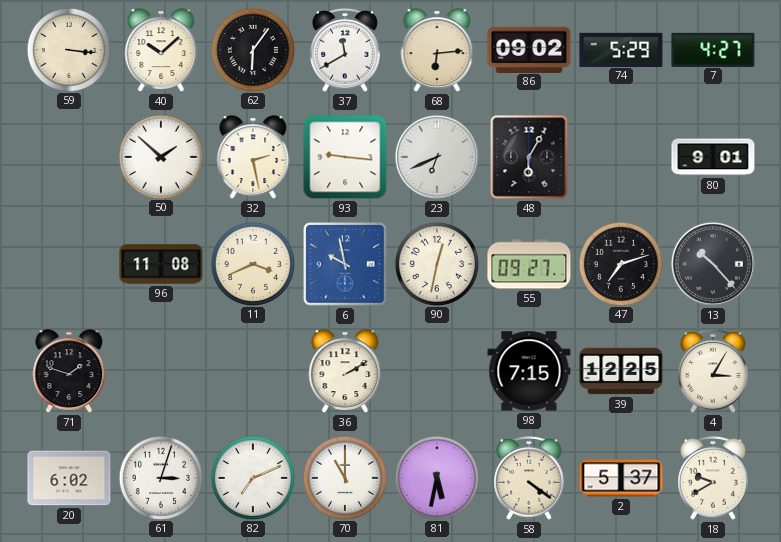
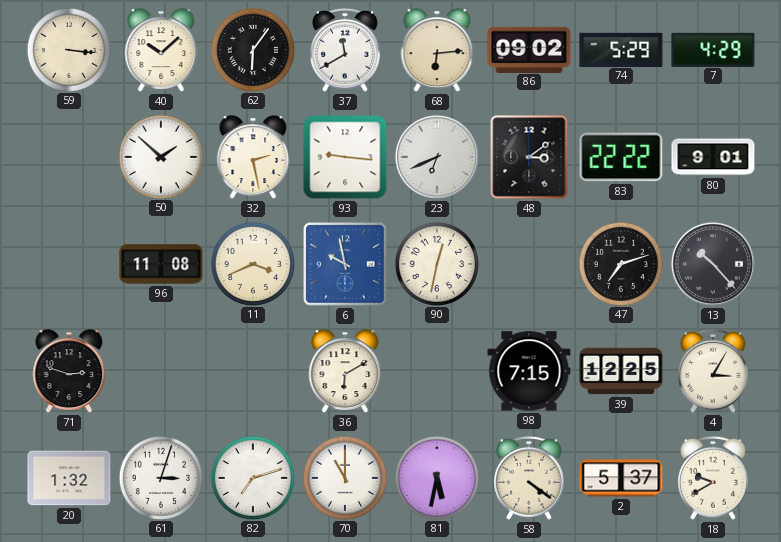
7: 4:27 -> 4:29 (713, 49)
48: 6:05 -> 3:09 (529, 157)
83: none -> 22:22 (621, 157)
55: 09:27 -> none (529, 264)
71: 1:48 -> 2:48 (69, 371)
36: 2:10 -> 6:10 (345, 371)
20: 6:02 -> 1:32 (69, 478)
82: 7:11 -> 7:12 (252, 477)
